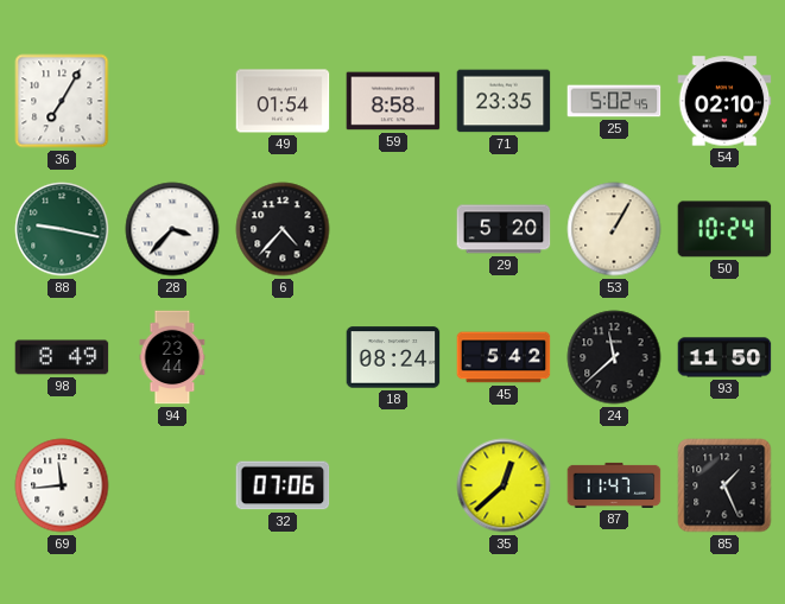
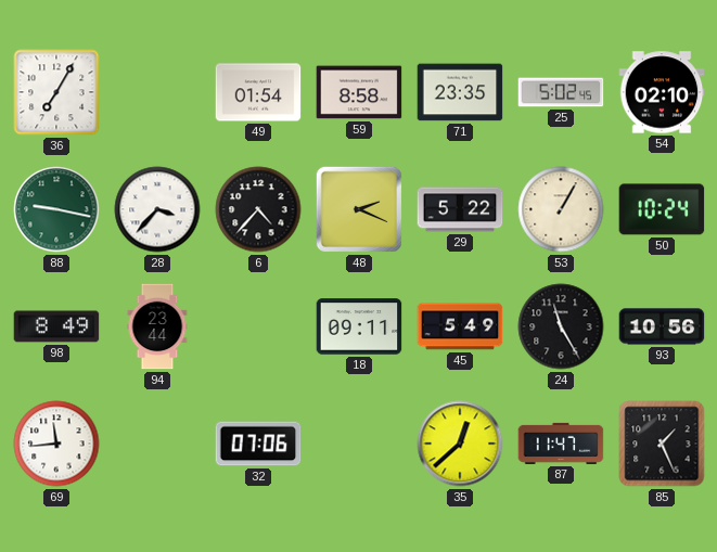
48: none -> 2:19 (359, 209)
29: 5:20 -> 5:22 (460, 209)
18: 08:24 -> 09:11 (359, 326)
45: 5:42 -> 5:49 (460, 326)
24: 11:38 -> 11:25 (561, 326)
93: 11:50 -> 10:56 (662, 326)
